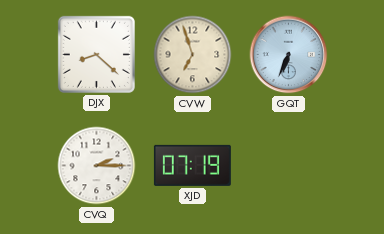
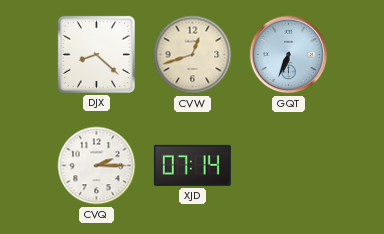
CVW: 6:57 -> 12:42 (193, 55)
XJD: 07:19 -> 07:14 (192, 165)
